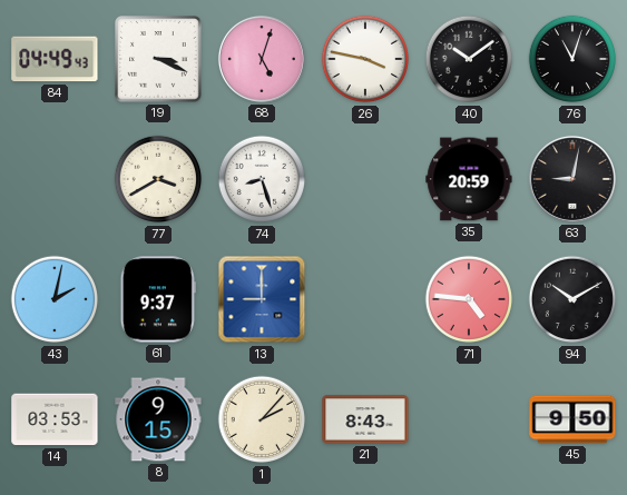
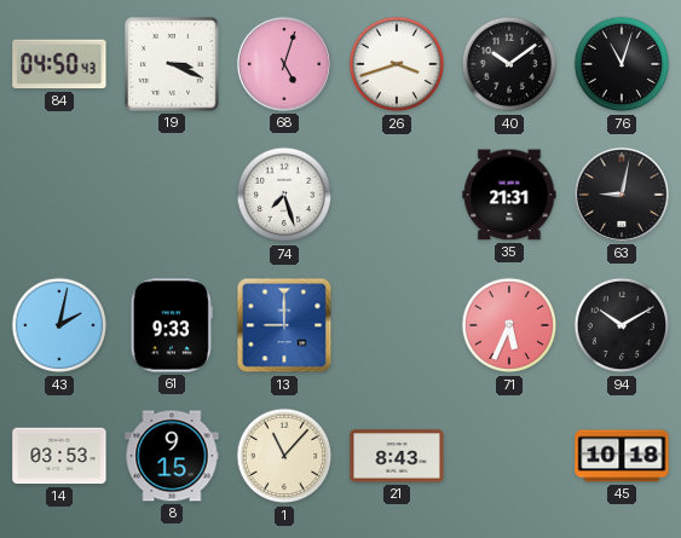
84: 04:49 -> 04:50 (59, 64)
26: 3:47 -> 3:42 (397, 64)
77: 3:40 -> none (158, 179)
74: 8:27 -> 7:27 (284, 195)
35: 20:59 -> 21:31 (509, 195)
61: 9:37 -> 9:33 (172, 325)
71: 4:46 -> 5:34 (509, 325)
1: 2:07 -> 11:07 (284, 456)
45: 9:50 -> 10:18 (622, 456)
